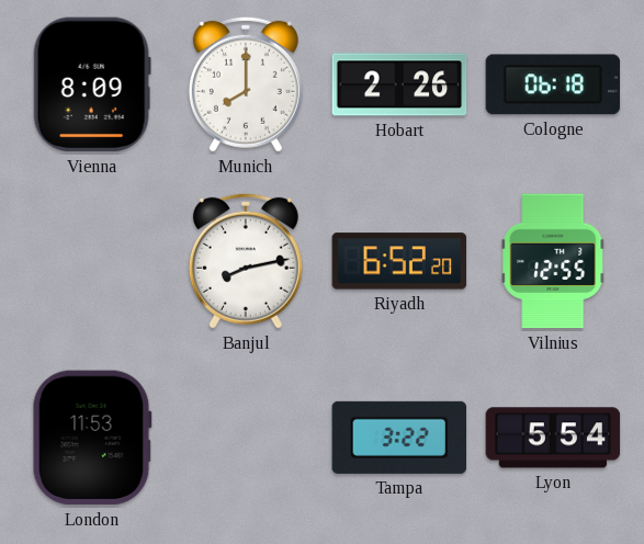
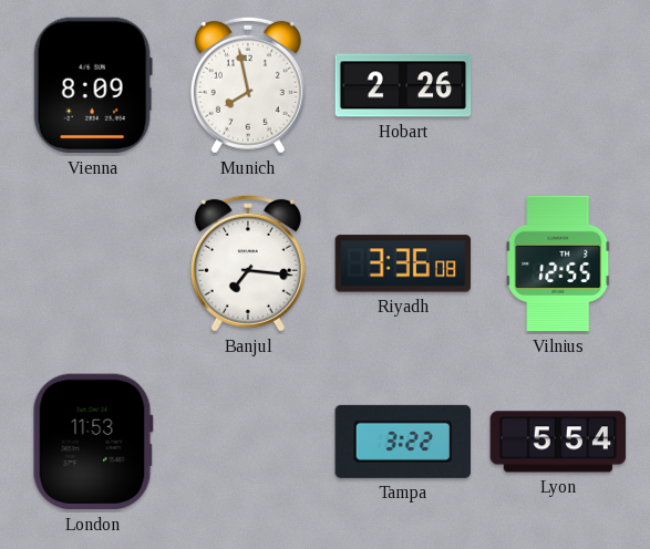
Munich: 8:00 -> 7:58 (248, 85)
Cologne: 06:18 -> none (553, 84)
Banjul: 8:13 -> 7:16 (248, 263)
Riyadh: 6:52 -> 3:36 (403, 263)
